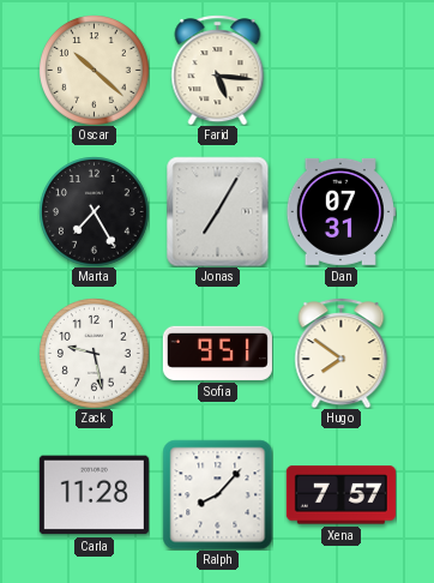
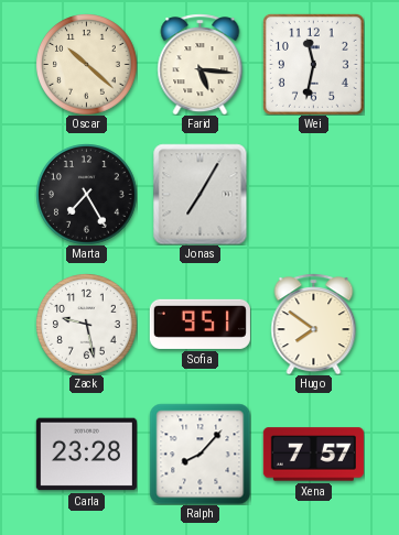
Wei: none -> 11:32 (313, 64)
Dan: 07:31 -> none (340, 211)
Carla: 11:28 -> 23:28 (86, 455)
